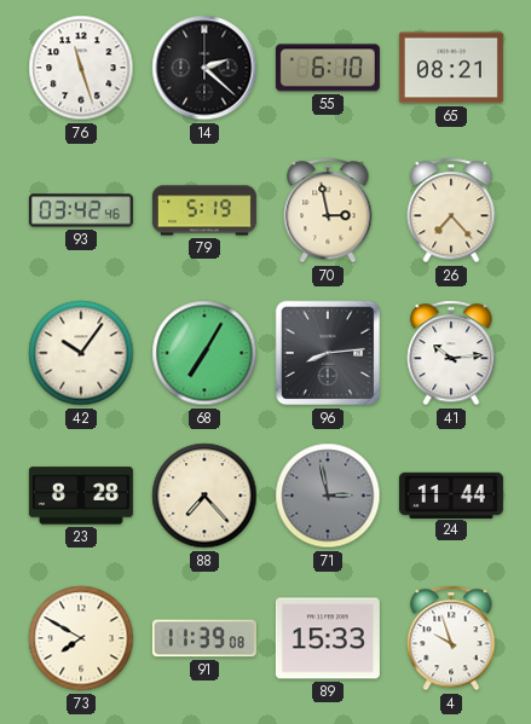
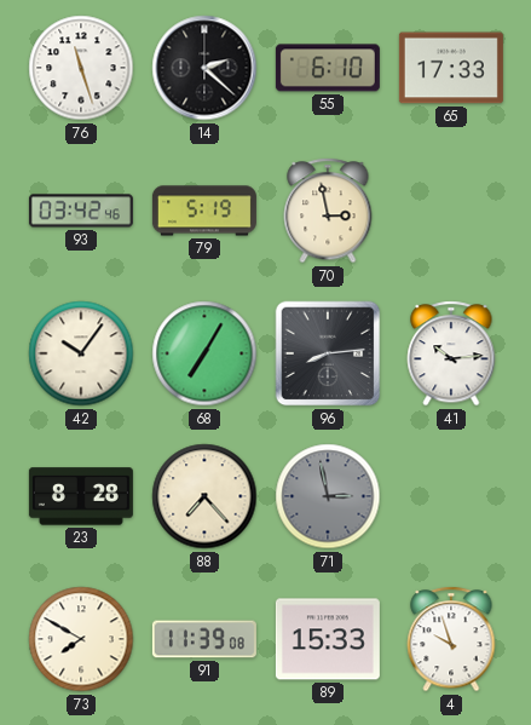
65: 08:21 -> 17:33 (451, 68)
26: 7:23 -> none (451, 210)
24: 11:44 -> none (451, 494)
